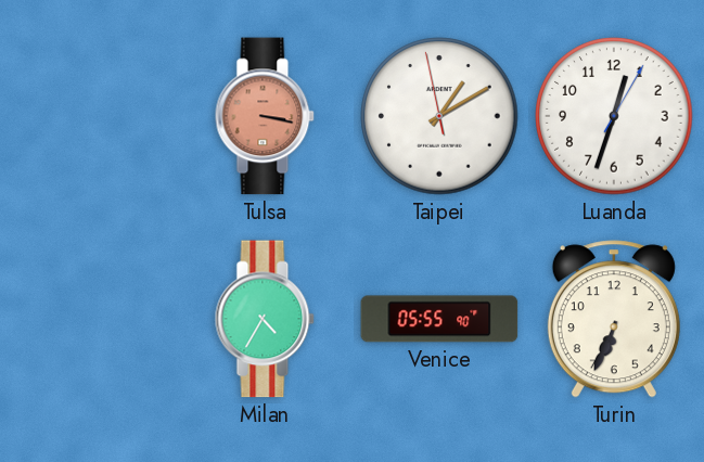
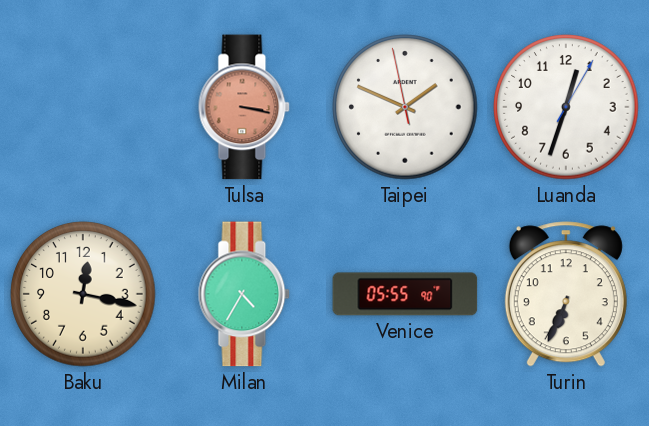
Taipei: 1:09 -> 1:48 (405, 107)
Baku: none -> 12:17 (83, 294)
